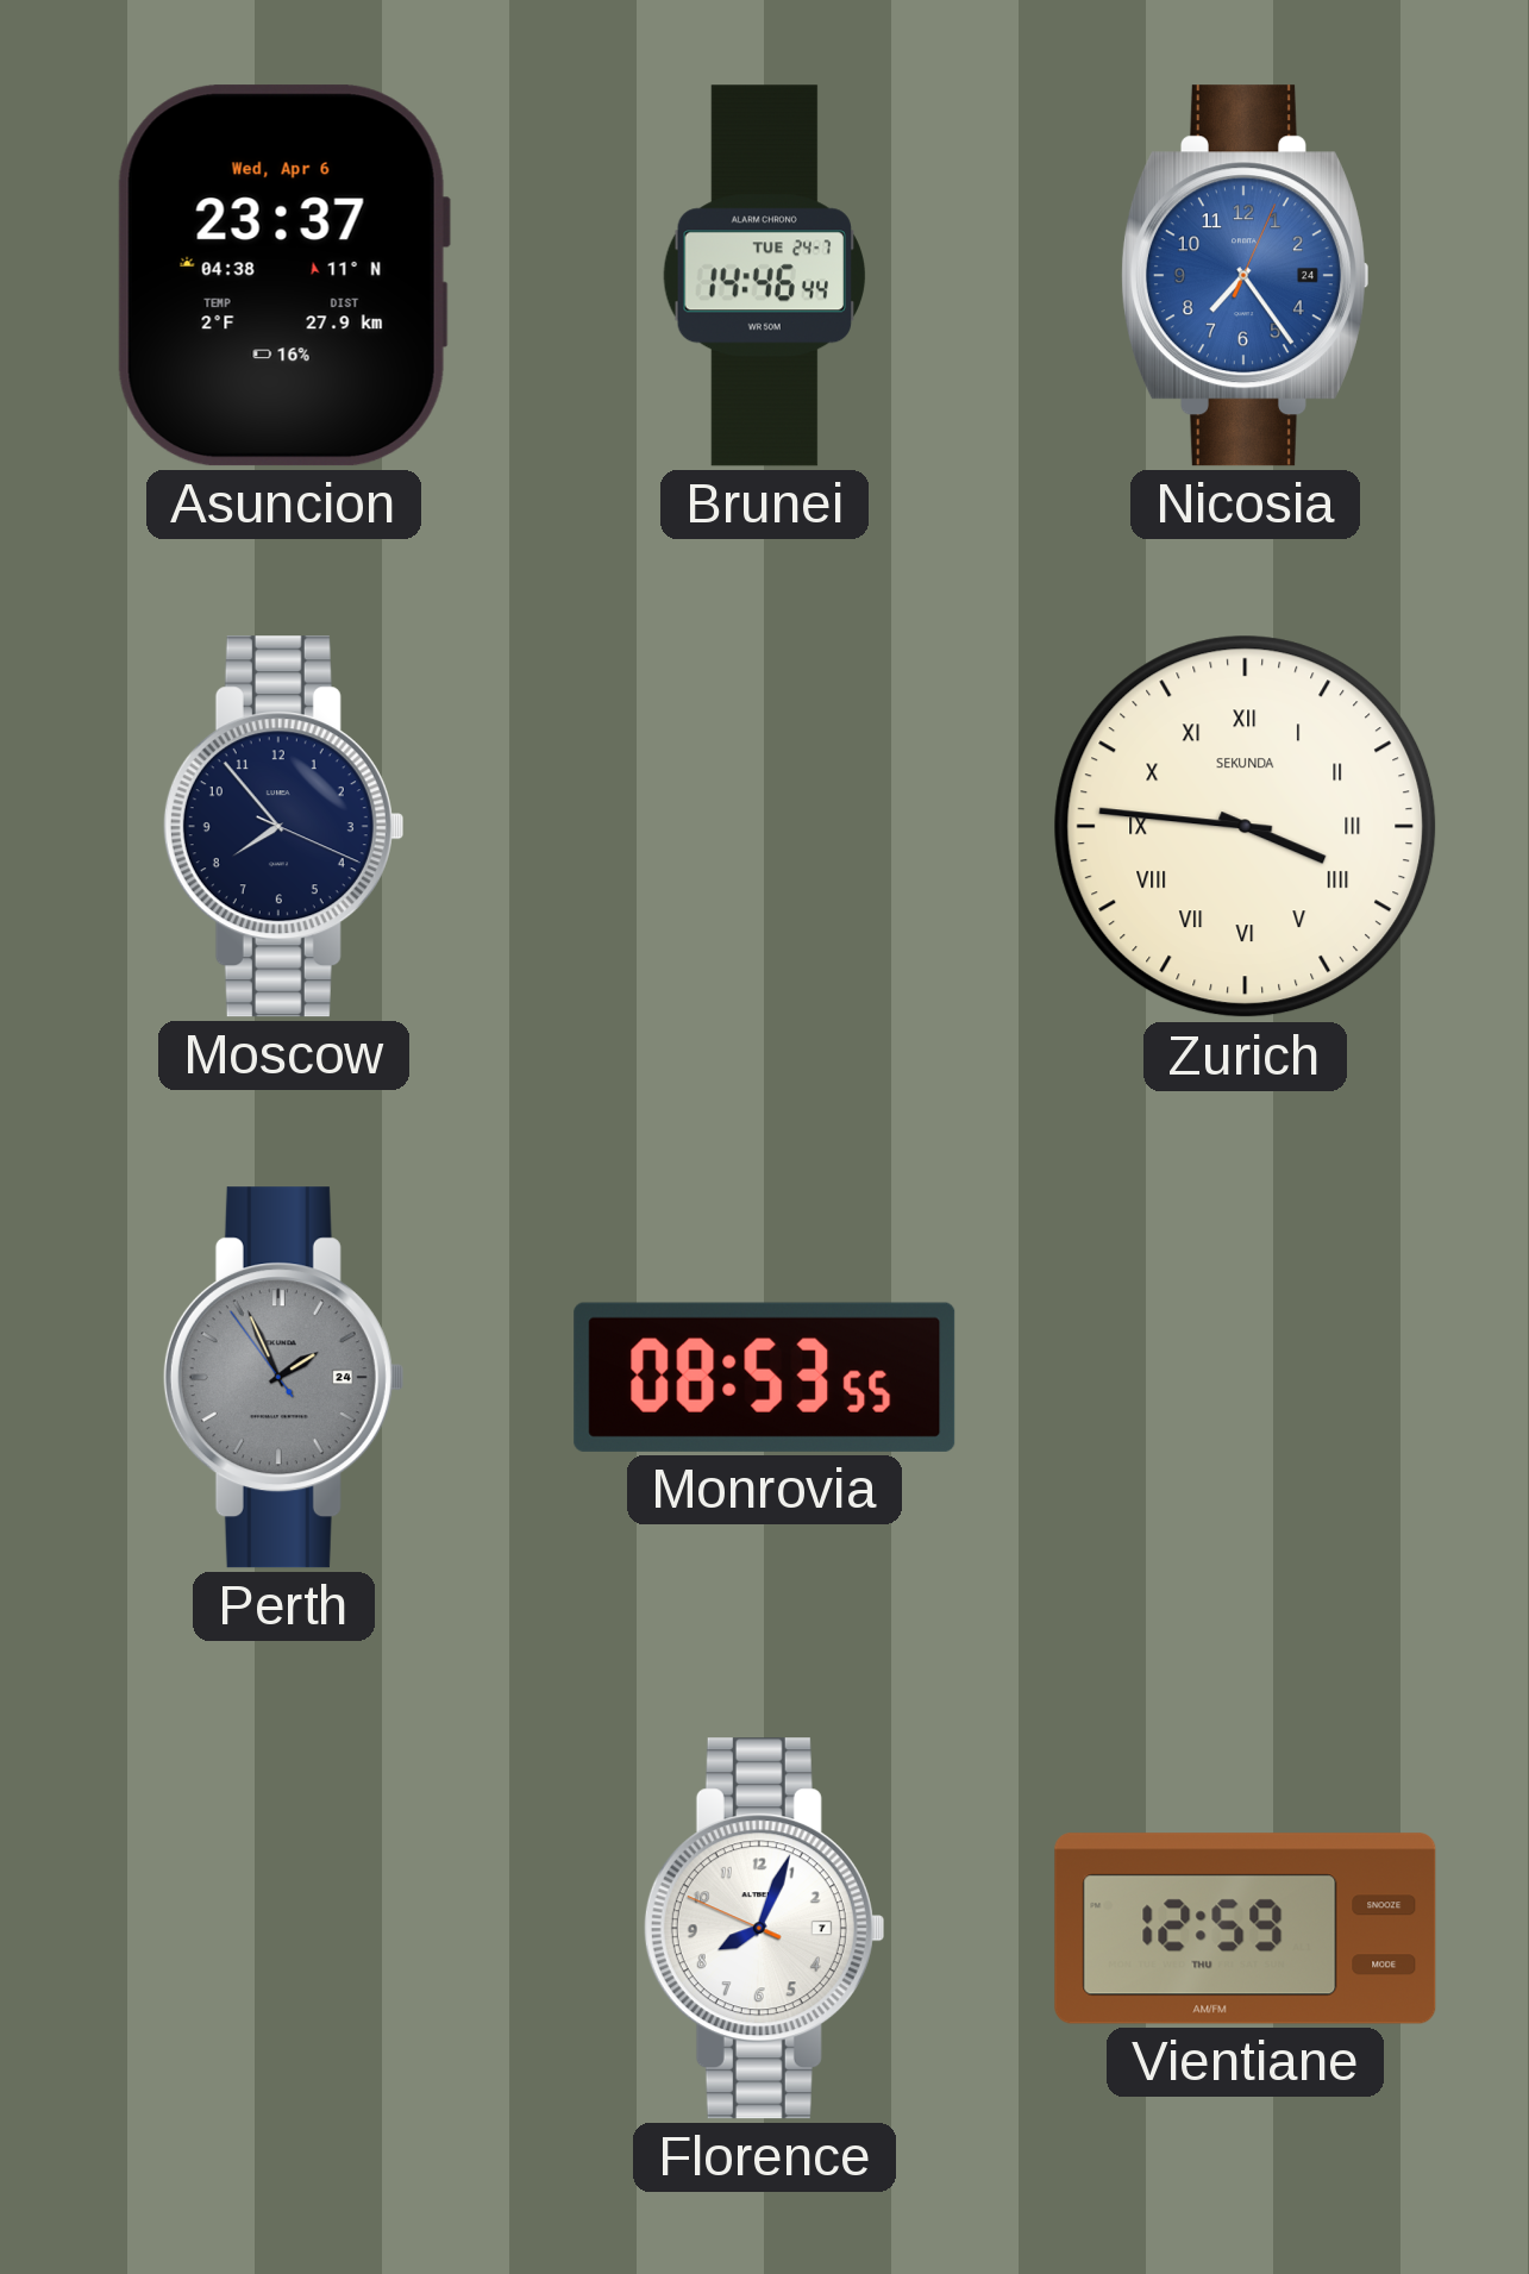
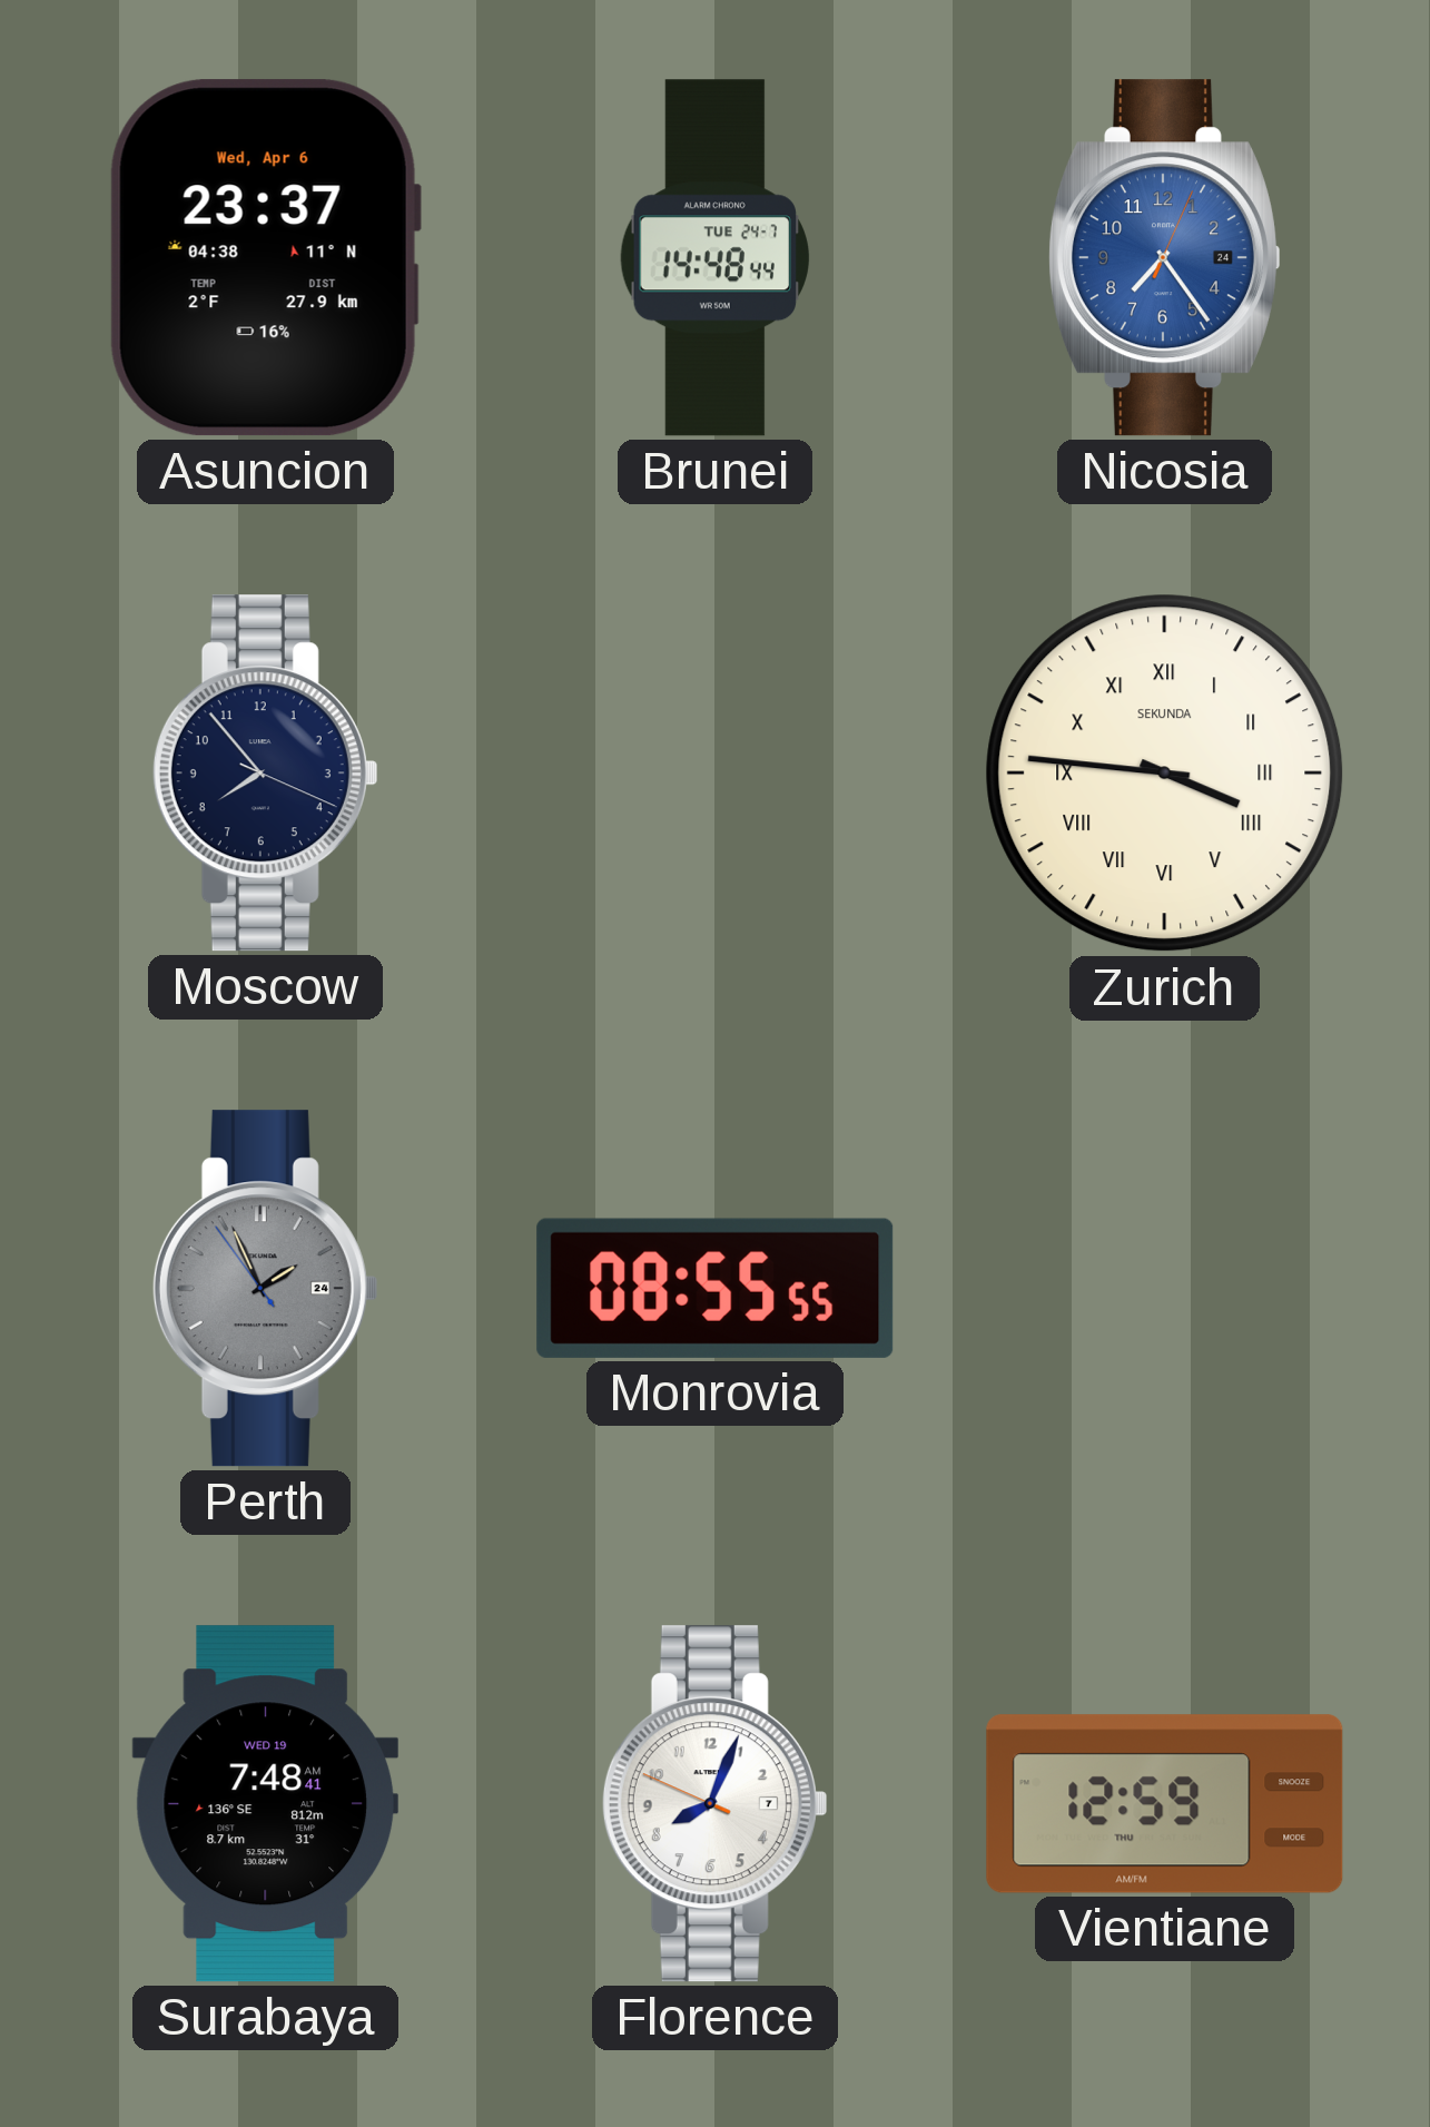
Brunei: 14:46 -> 14:48 (714, 258)
Monrovia: 08:53 -> 08:55 (716, 1288)
Surabaya: none -> 7:48 (265, 1804)
